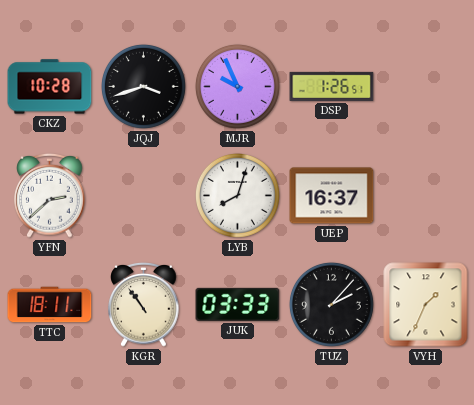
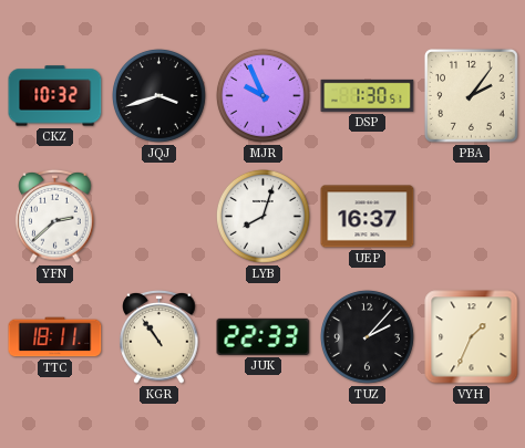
CKZ: 10:28 -> 10:32 (55, 96)
DSP: 1:26 -> 1:30 (368, 95)
PBA: none -> 2:06 (472, 96)
JUK: 03:33 -> 22:33 (264, 336)
